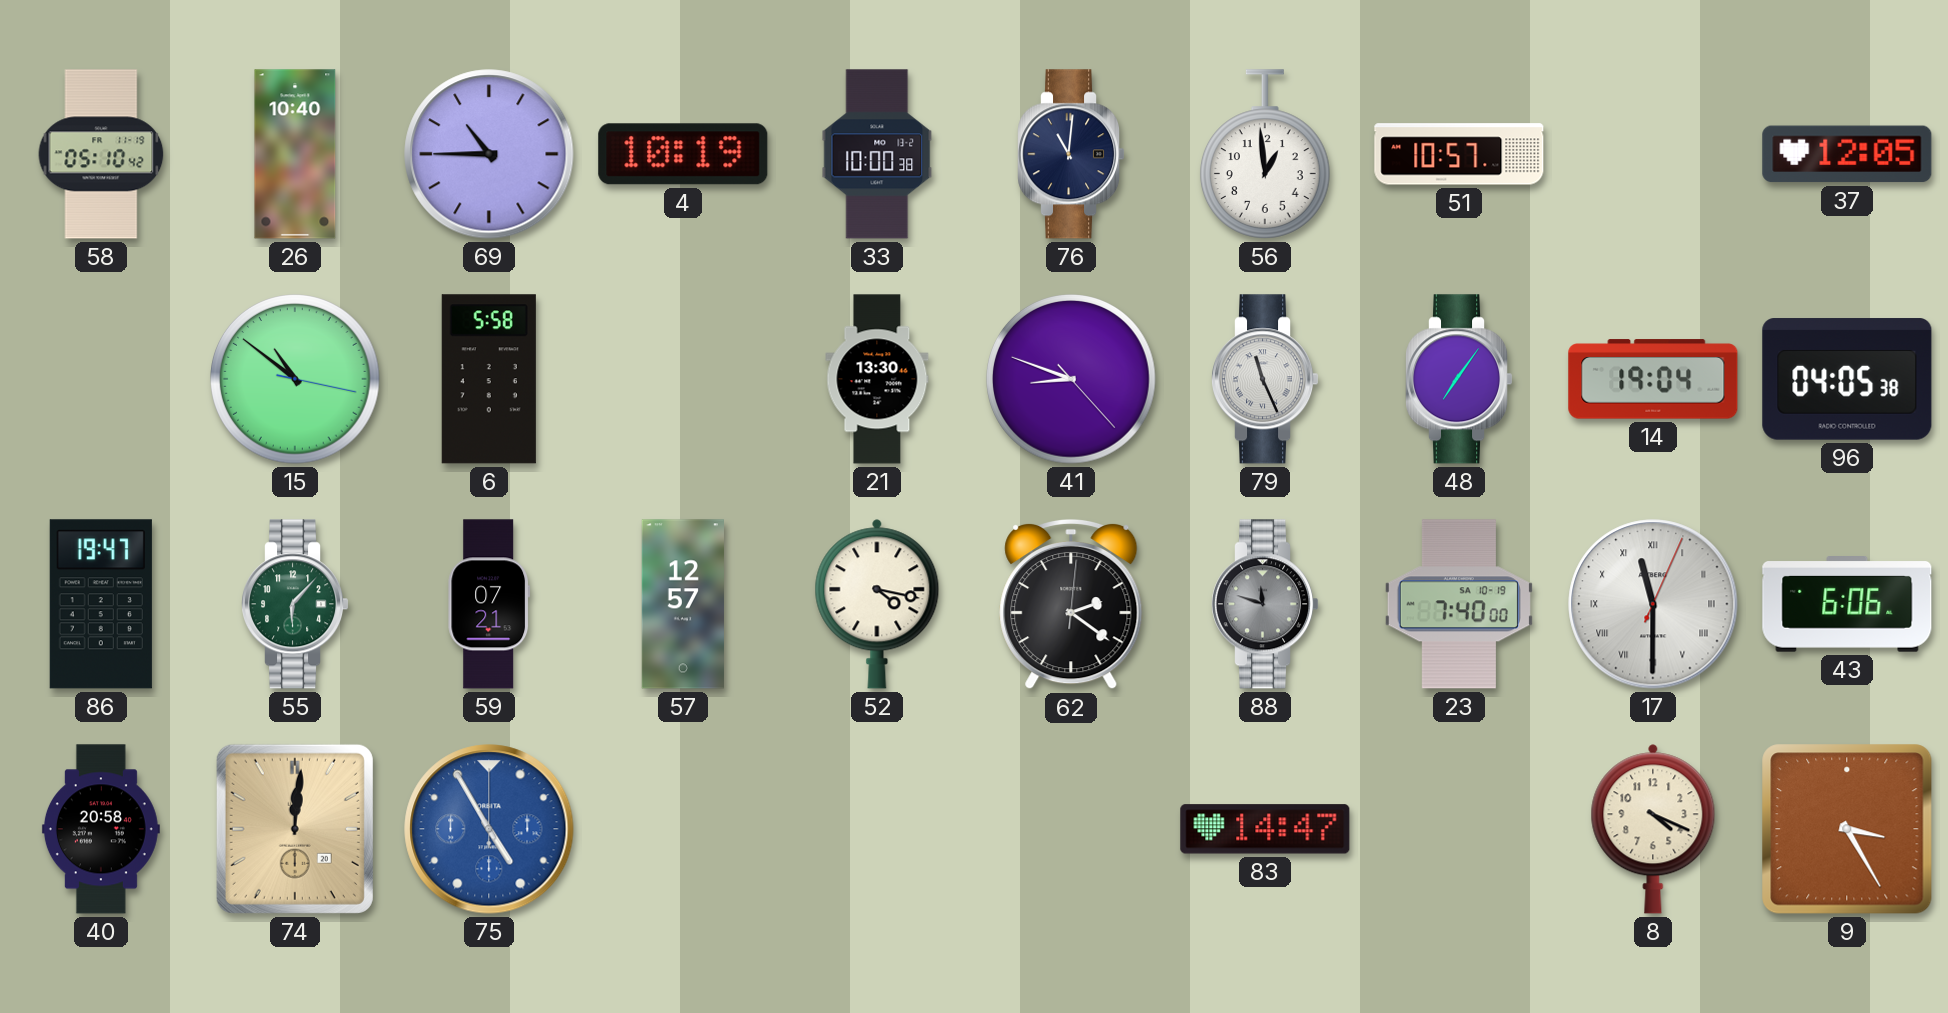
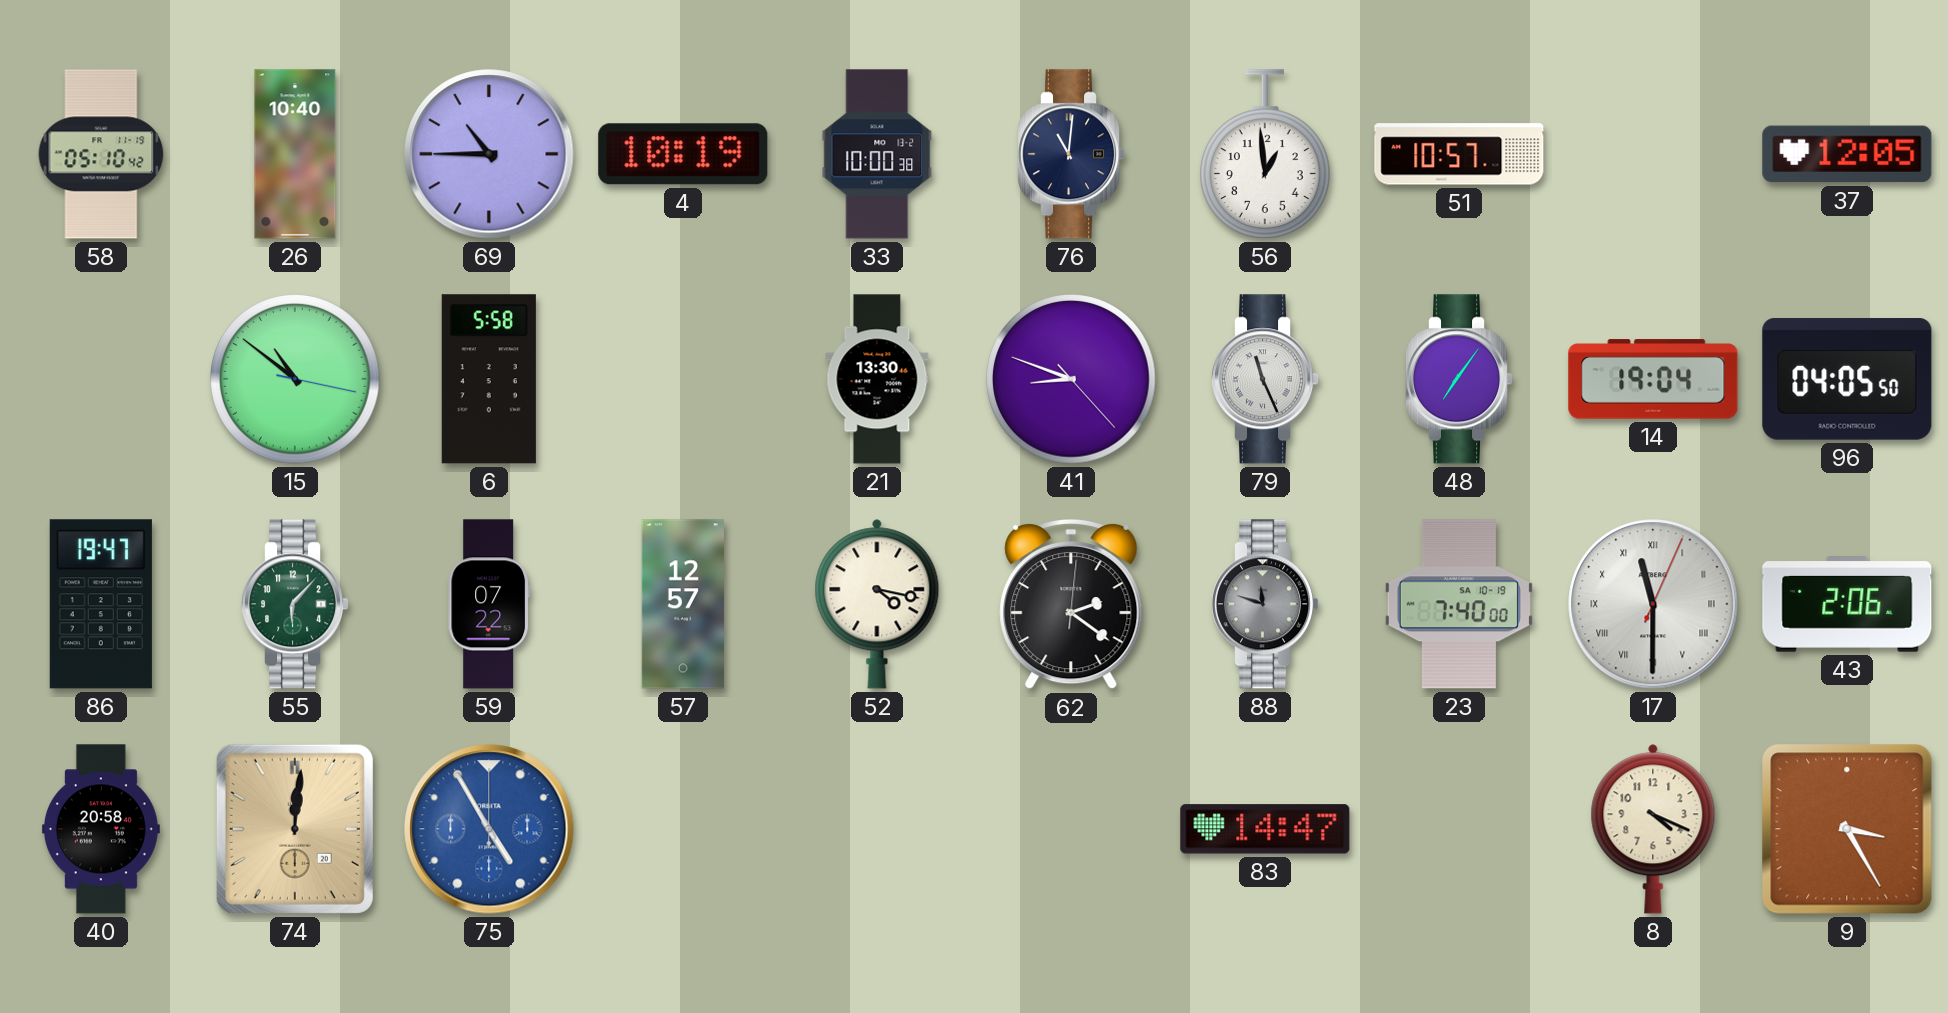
96: 04:05:38 -> 04:05:50 (1847, 379)
59: 07:21 -> 07:22 (489, 604)
43: 6:06 -> 2:06 (1847, 605)
